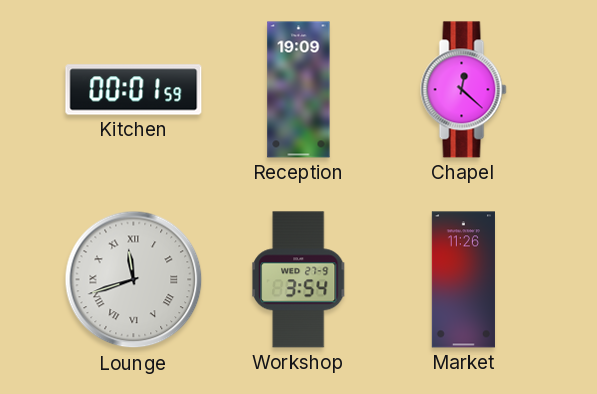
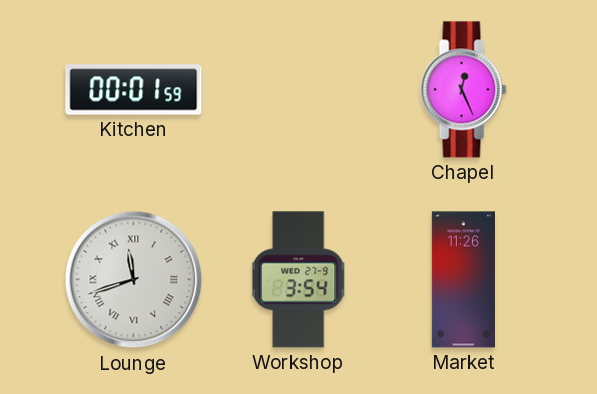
Reception: 19:09 -> none (299, 90)
Chapel: 12:22 -> 12:26 (464, 90)
